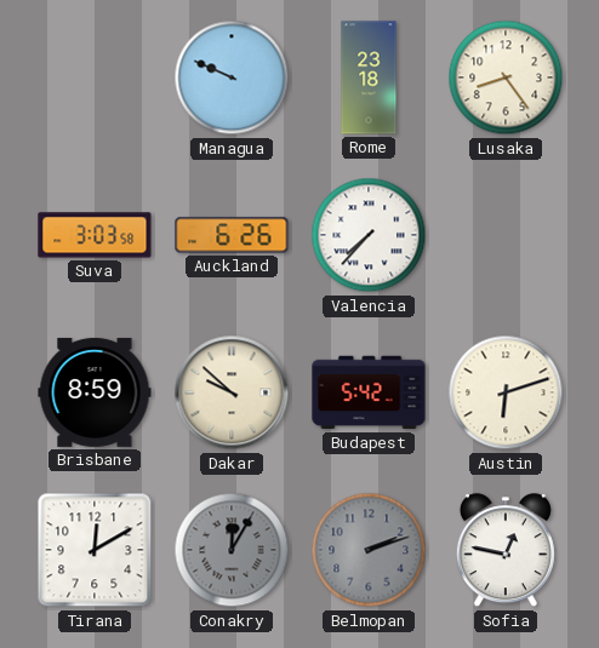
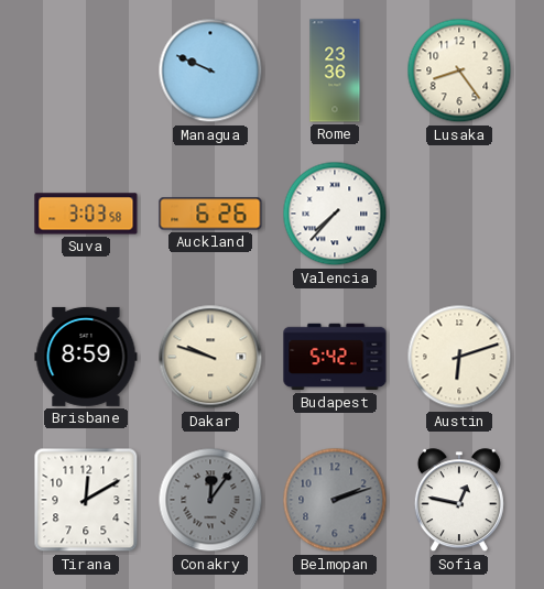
Rome: 23:18 -> 23:36 (335, 70)
Dakar: 9:52 -> 9:48 (210, 357)
Conakry: 12:05 -> 12:06 (210, 500)
